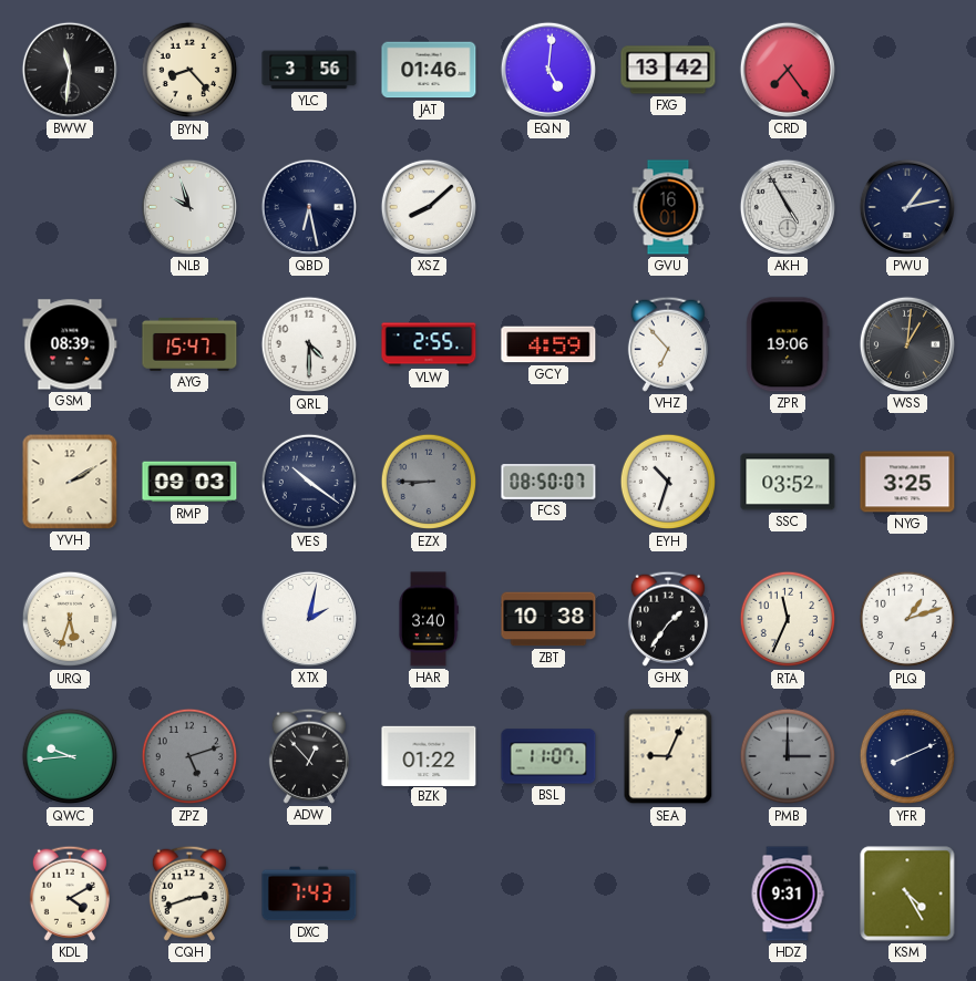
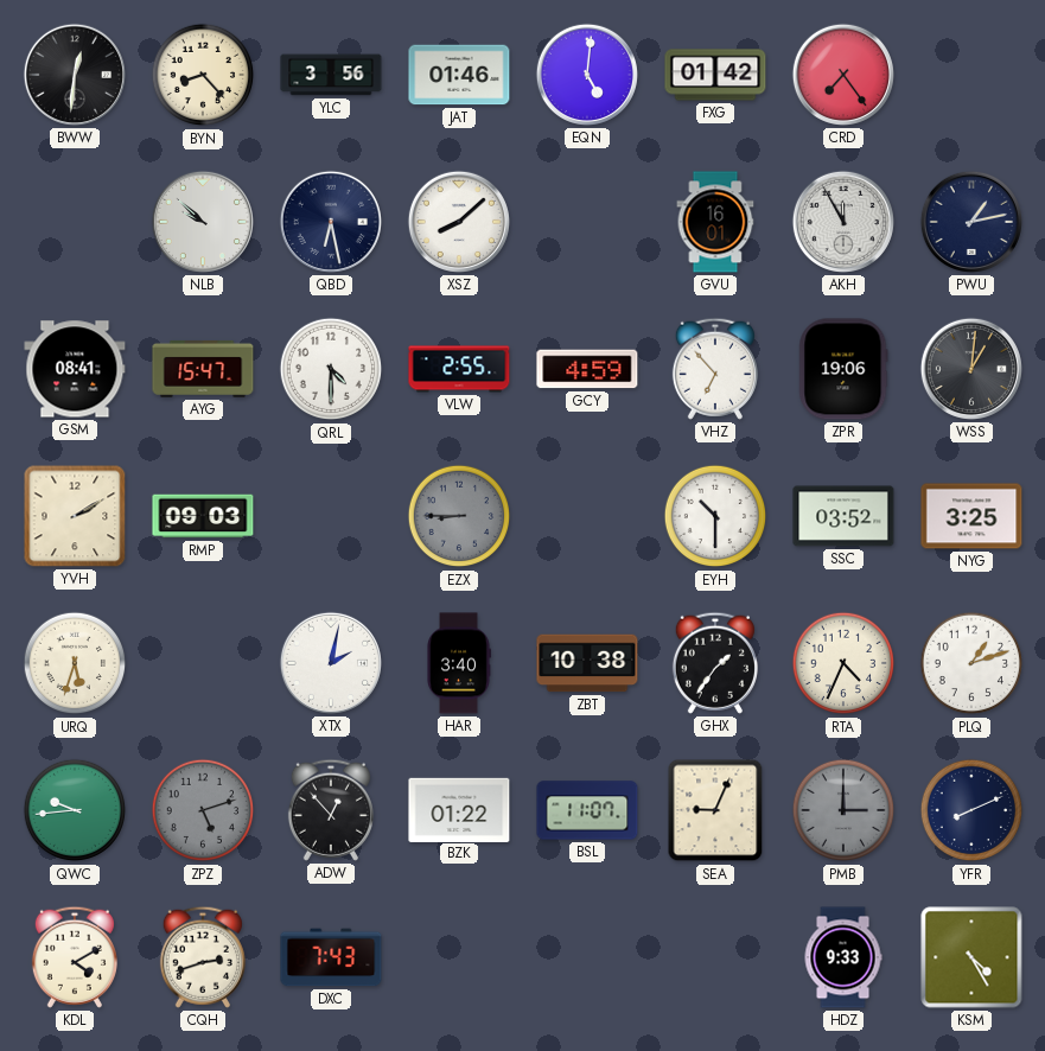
BWW: 11:31 -> 12:31 (75, 75)
FXG: 13:42 -> 01:42 (715, 75)
NLB: 9:57 -> 9:52 (203, 222)
AKH: 4:55 -> 11:55 (843, 222)
GSM: 08:39 -> 08:41 (75, 369)
VES: 10:21 -> none (309, 482)
FCS: 08:50 -> none (548, 482)
EYH: 10:33 -> 10:30 (715, 516)
RTA: 11:34 -> 4:34 (843, 663)
HDZ: 9:31 -> 9:33 (843, 957)
